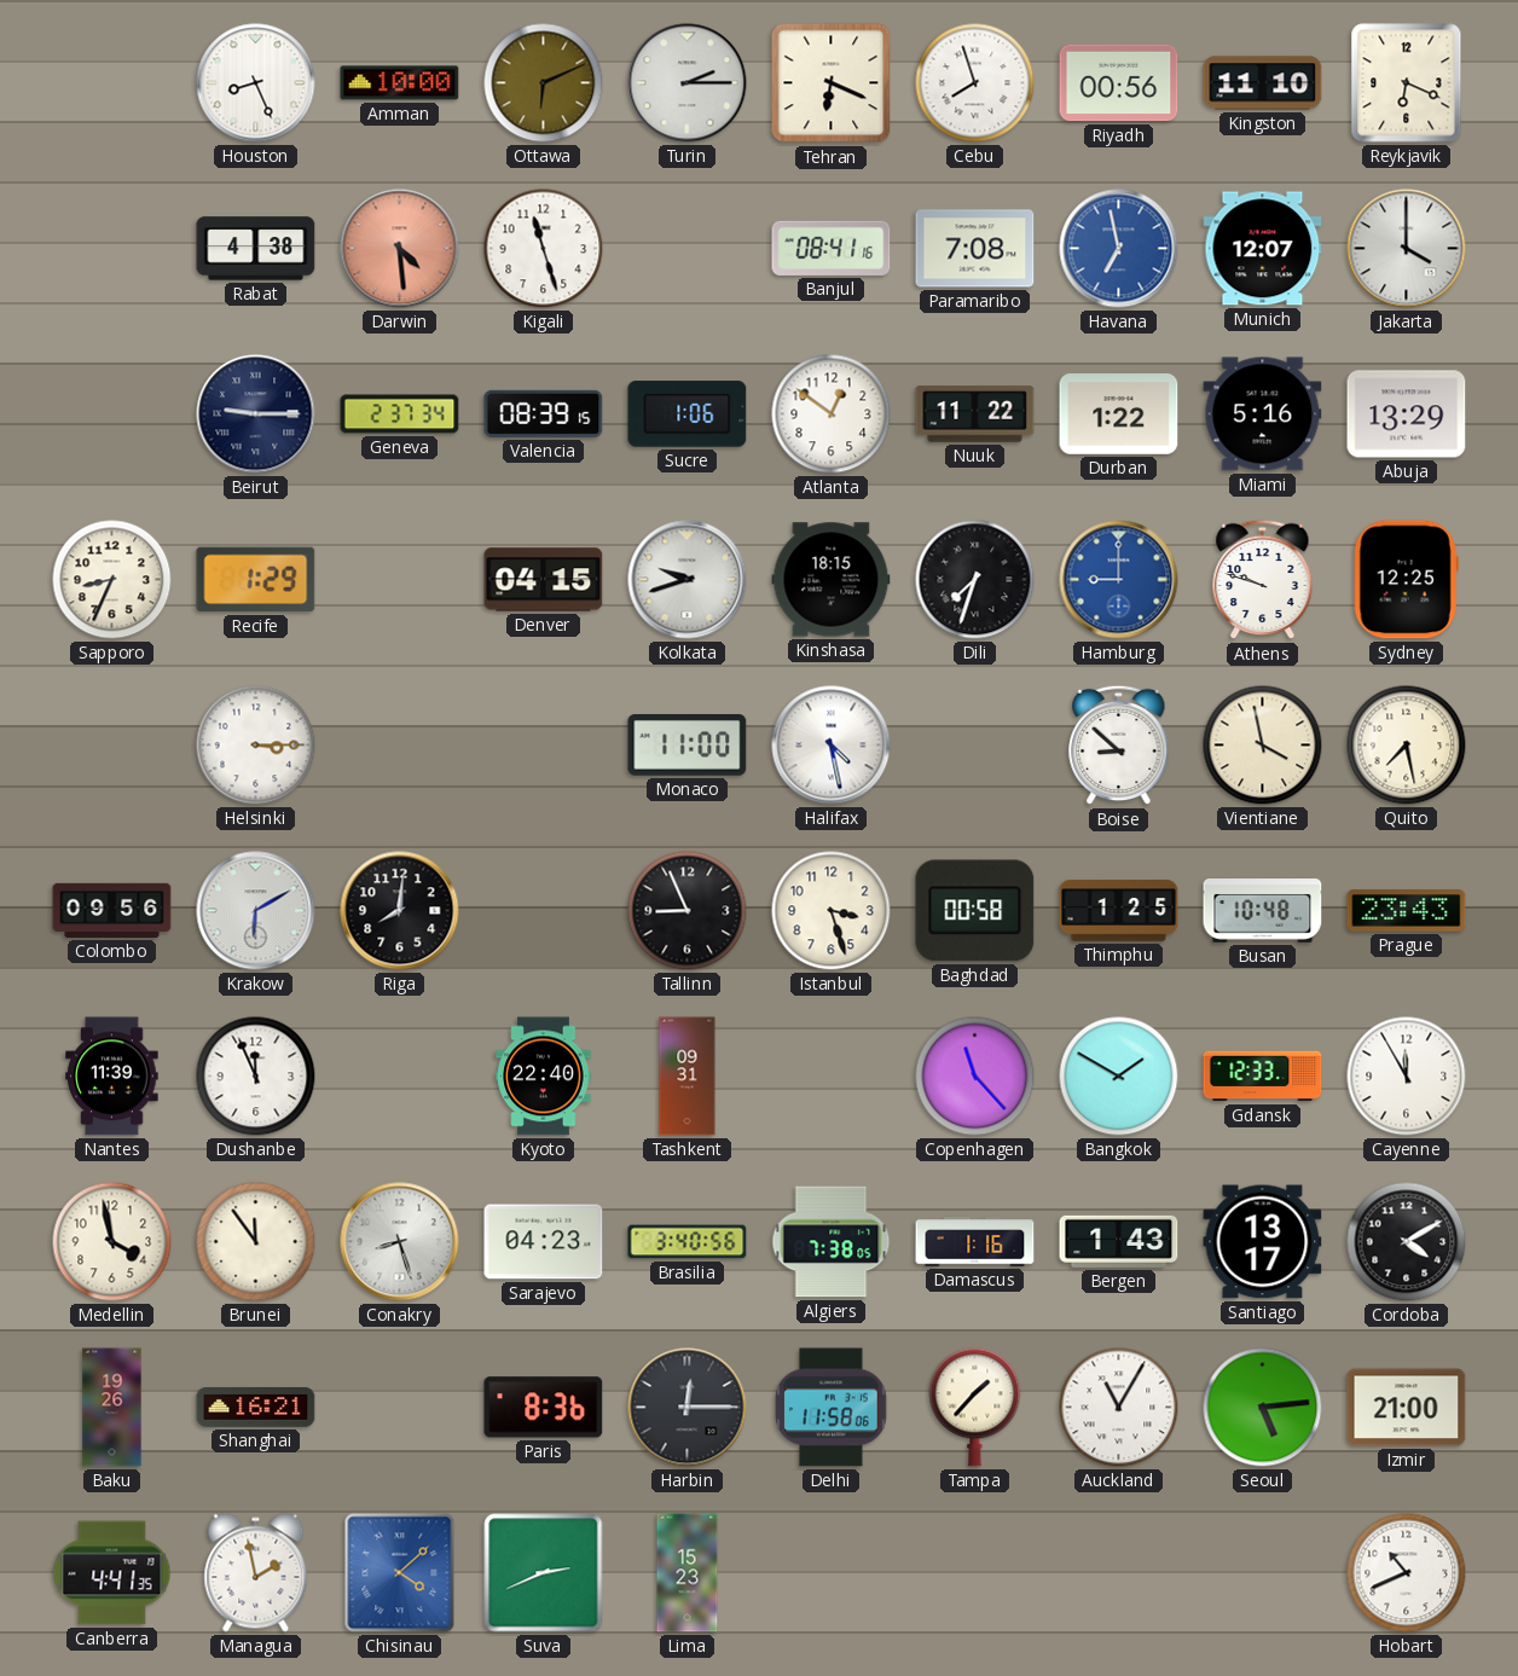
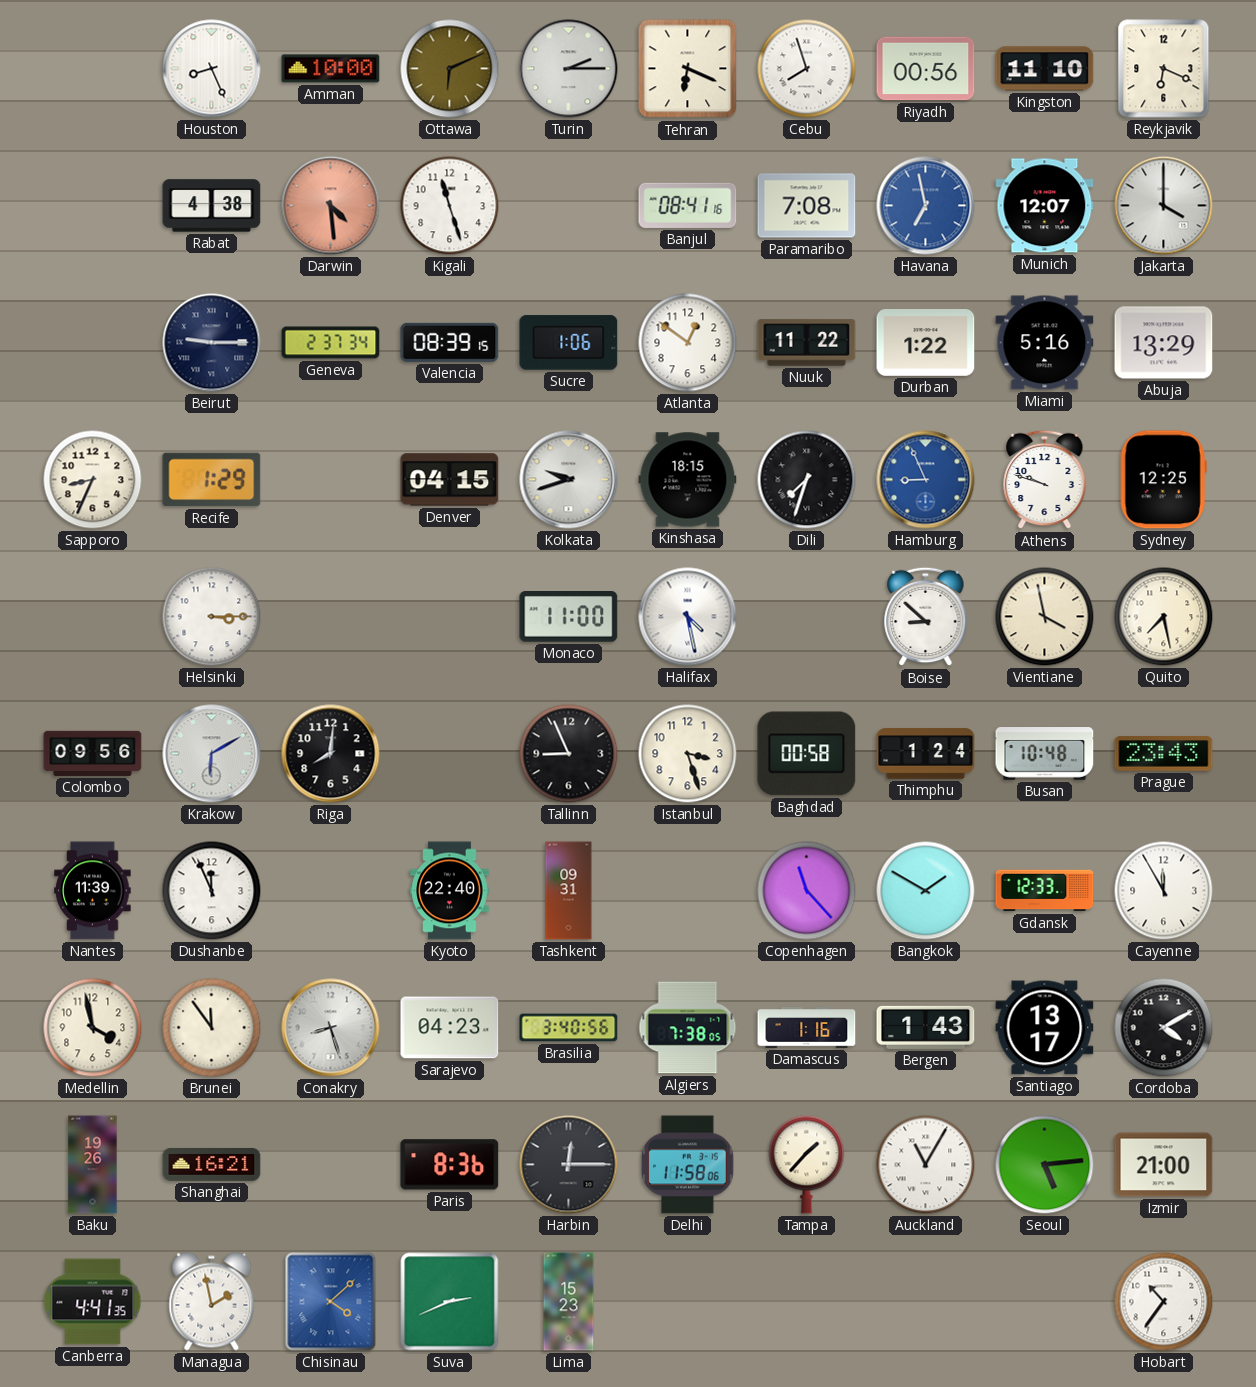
Hamburg: 9:00 -> 8:56 (926, 480)
Thimphu: 1:25 -> 1:24 (926, 754)
Hobart: 10:41 -> 10:36 (1164, 1302)
